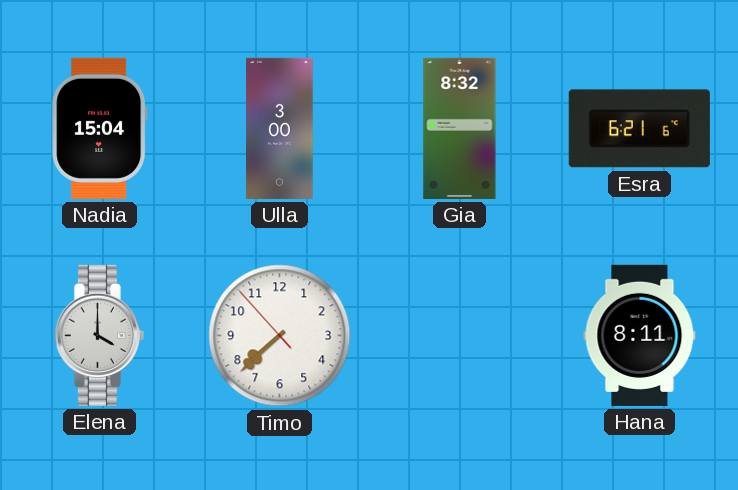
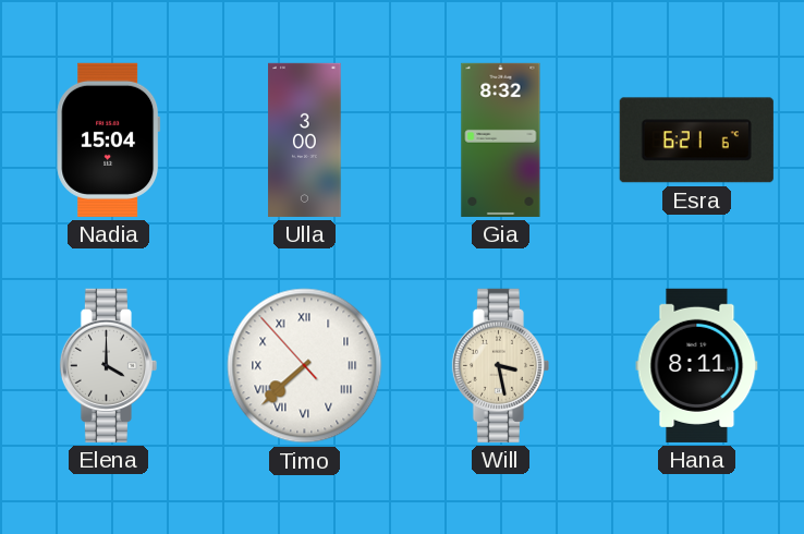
Timo numerals: Arabic -> Roman (305, 366)
Will: none -> 3:28 (500, 365)
